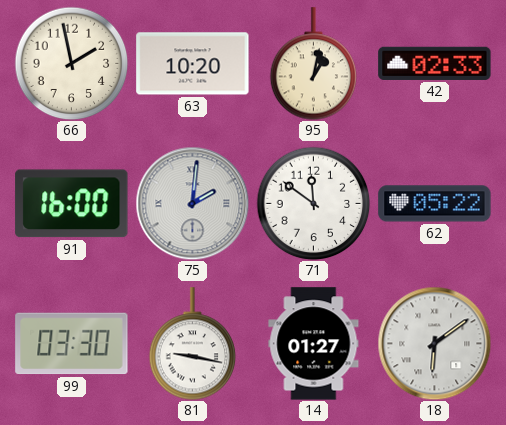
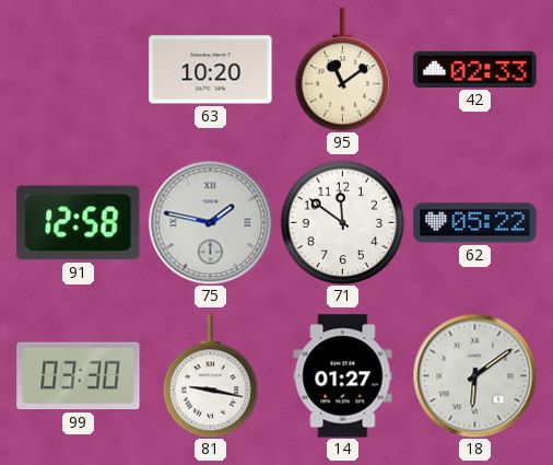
66: 1:58 -> none (71, 63)
95: 1:02 -> 11:09 (343, 70)
91: 16:00 -> 12:58 (79, 223)
75: 2:01 -> 1:47 (210, 222)
